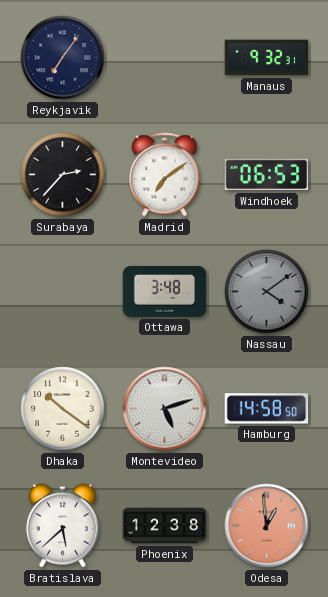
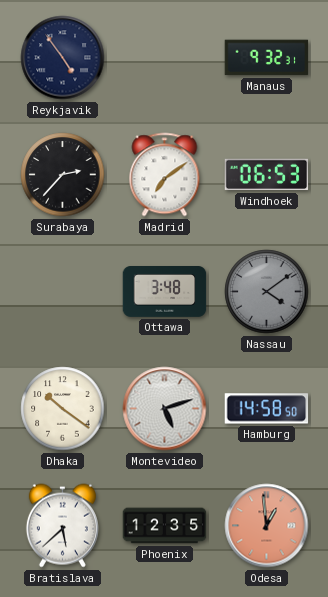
Reykjavik: 7:06 -> 4:54 (63, 58)
Phoenix: 12:38 -> 12:35 (165, 526)
